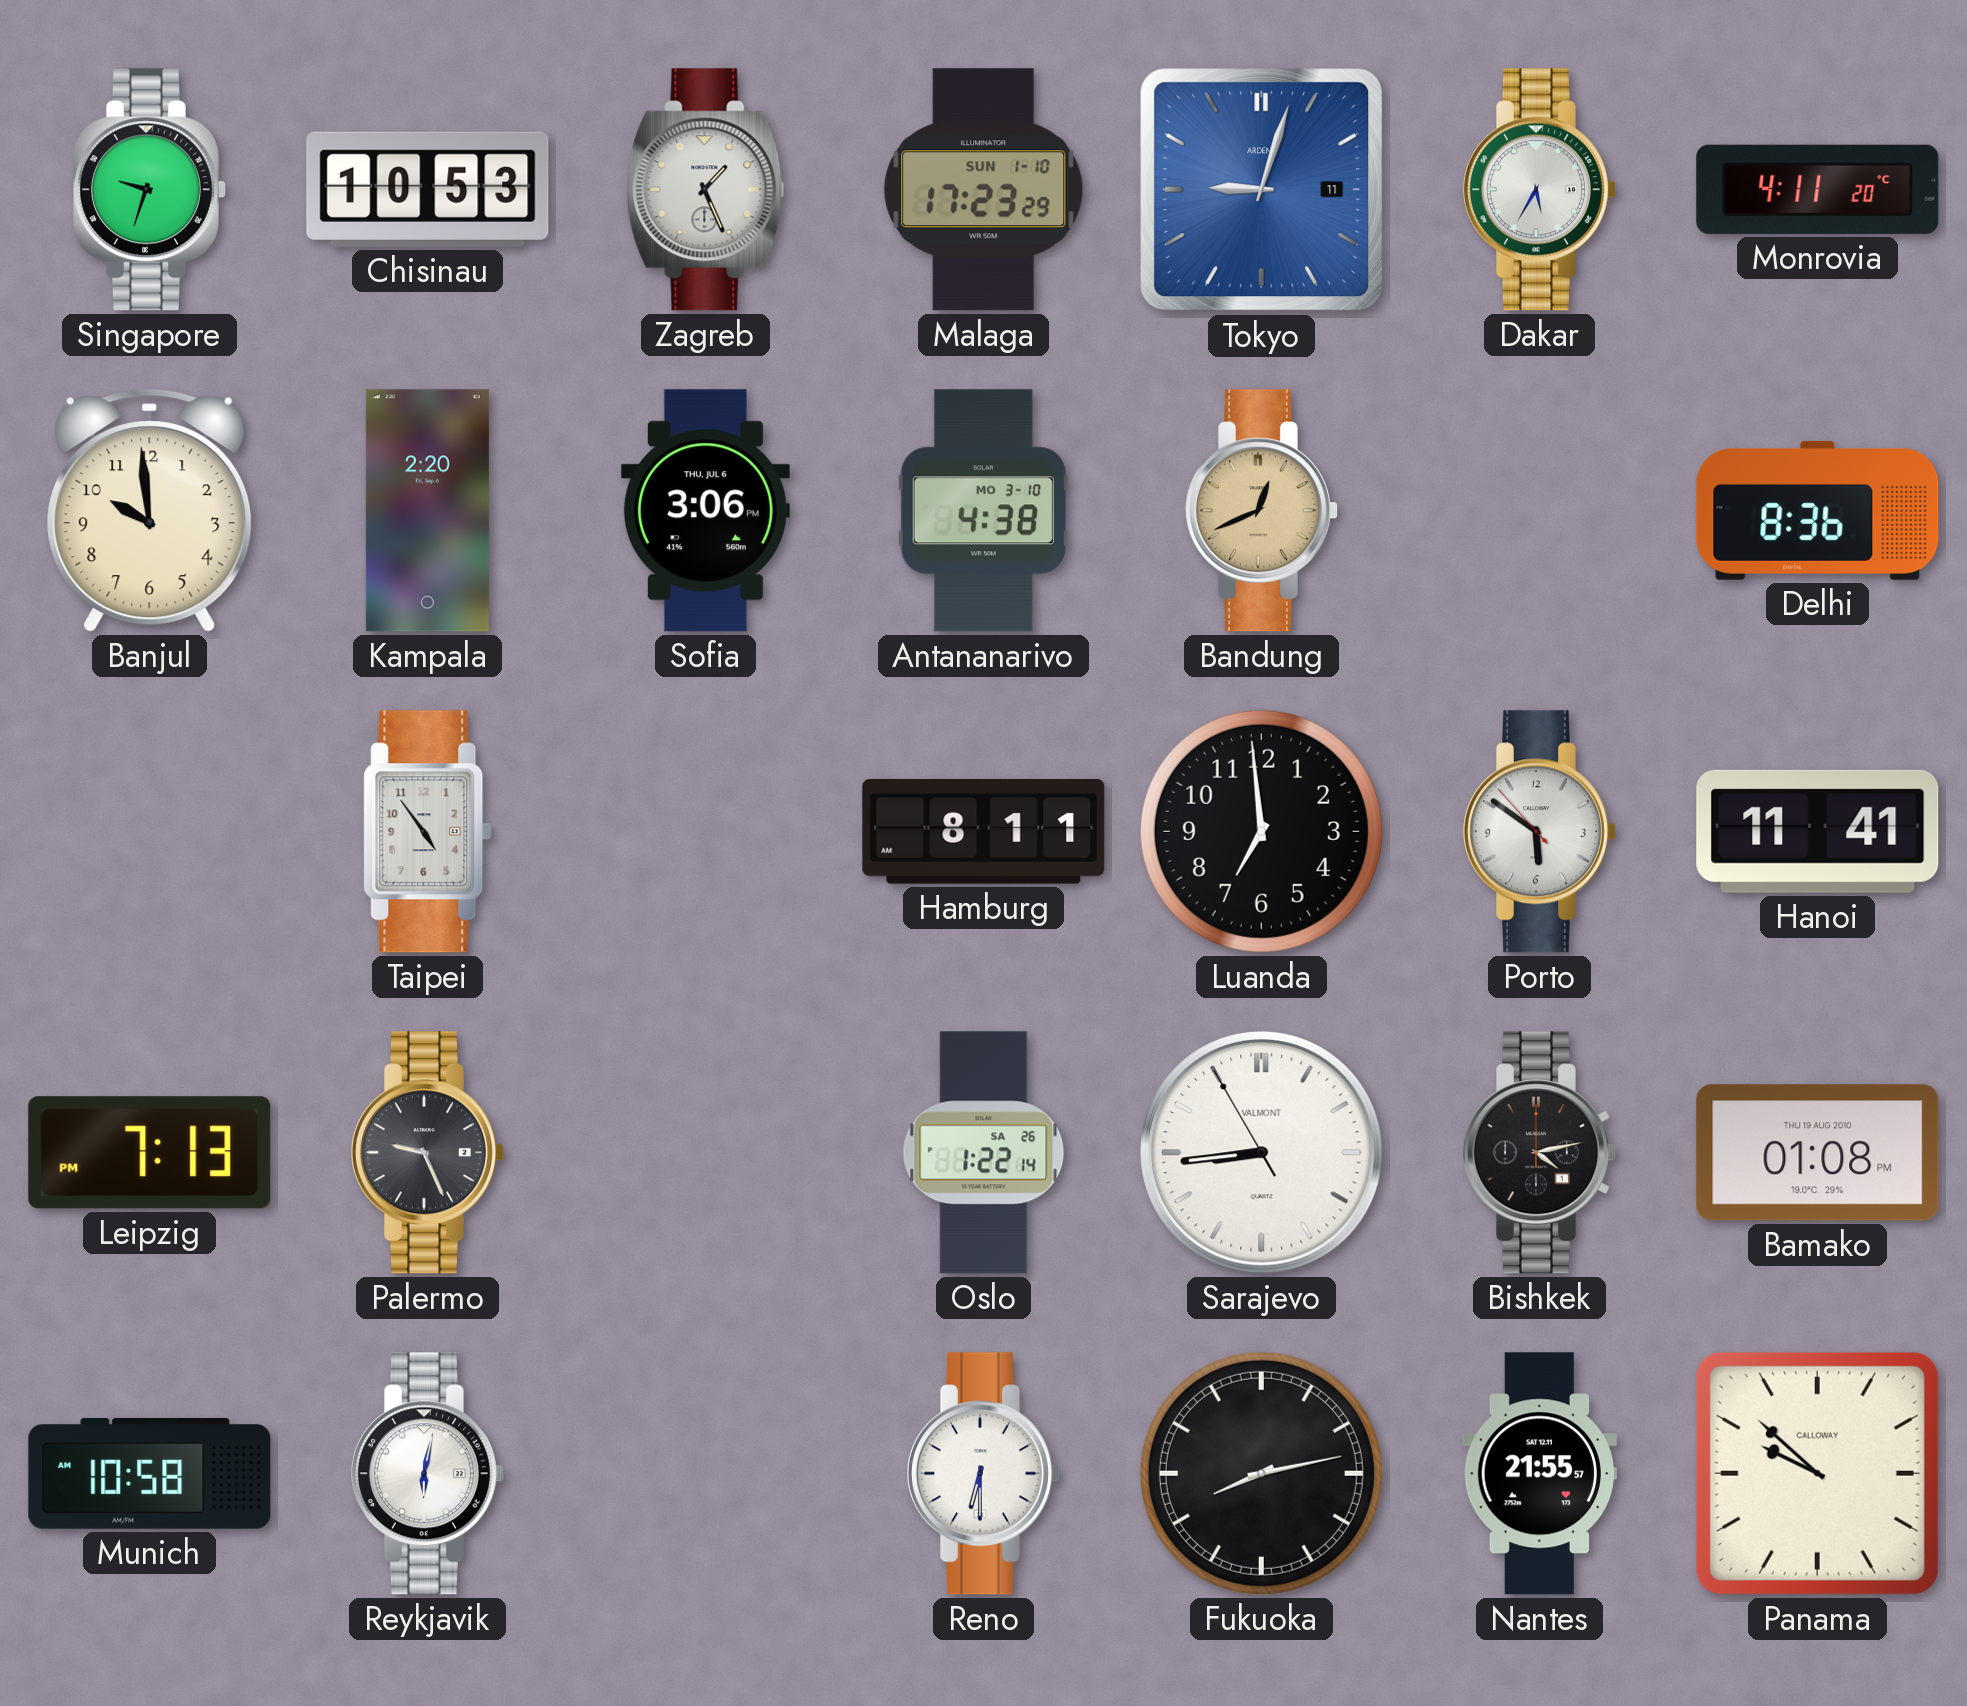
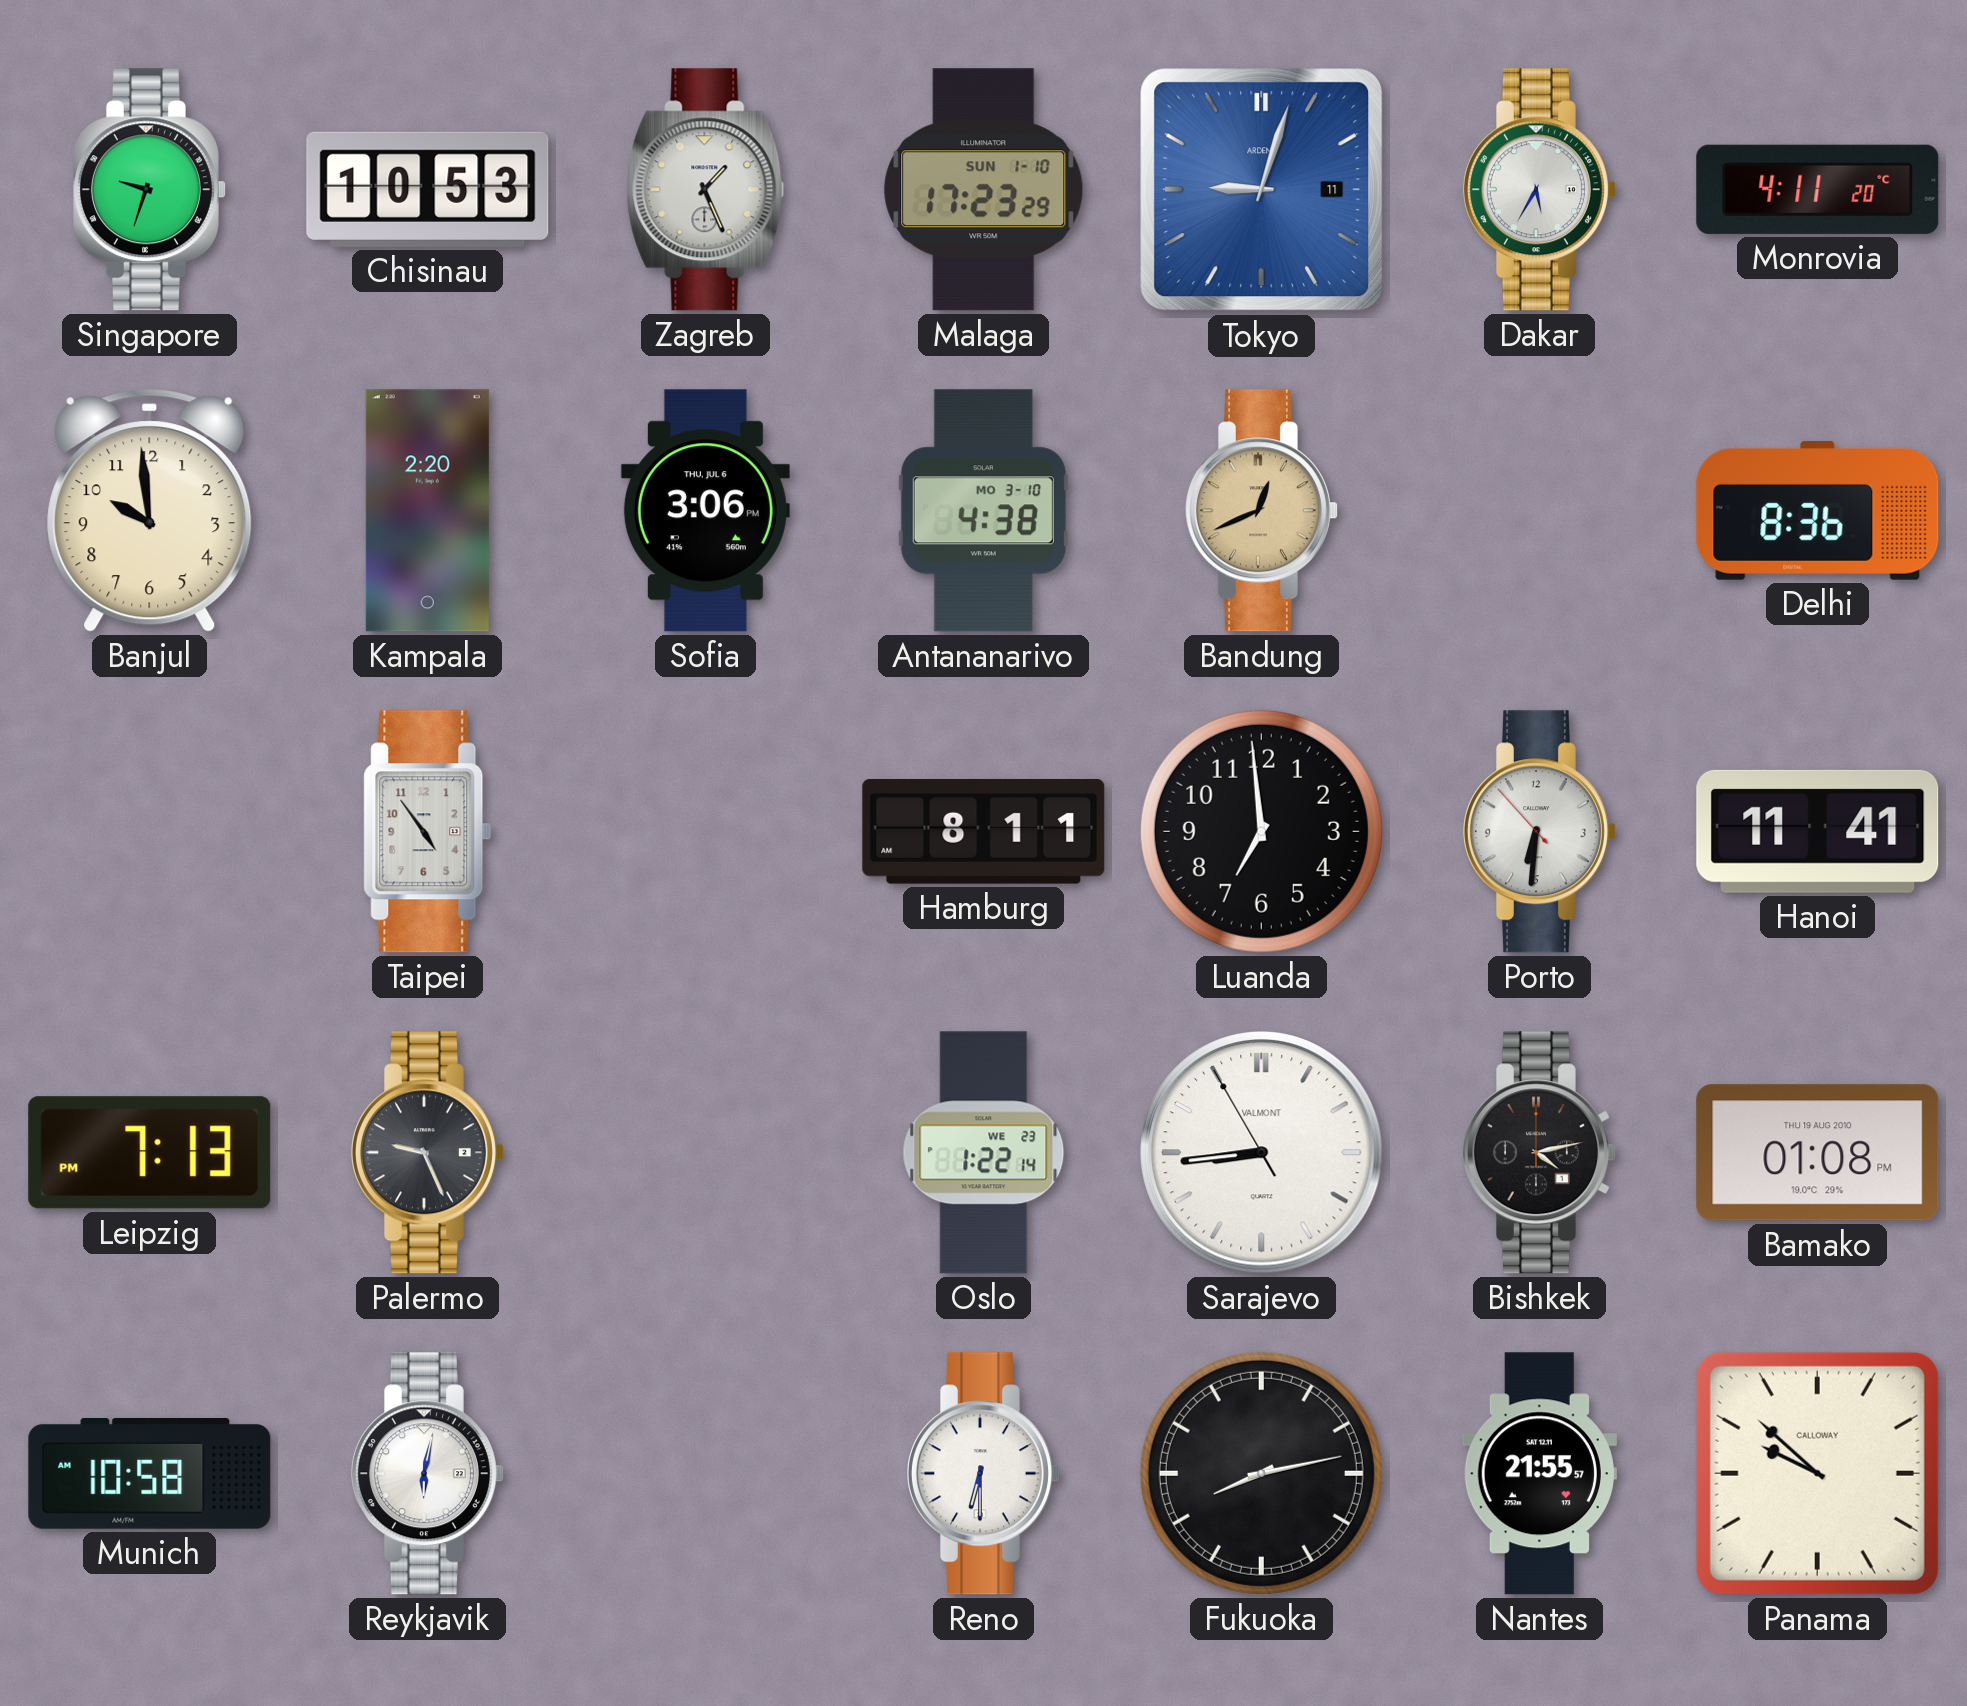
Porto: 5:50 -> 6:30 (1539, 832)
Oslo date: SA 26 -> WE 23 (984, 1153)
